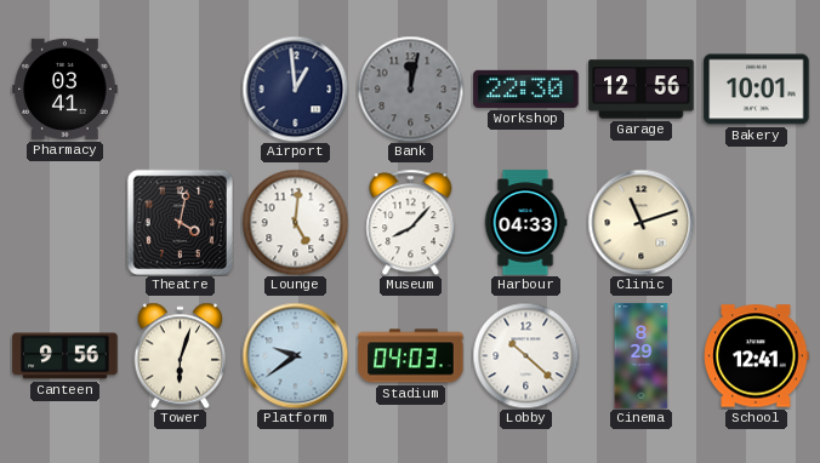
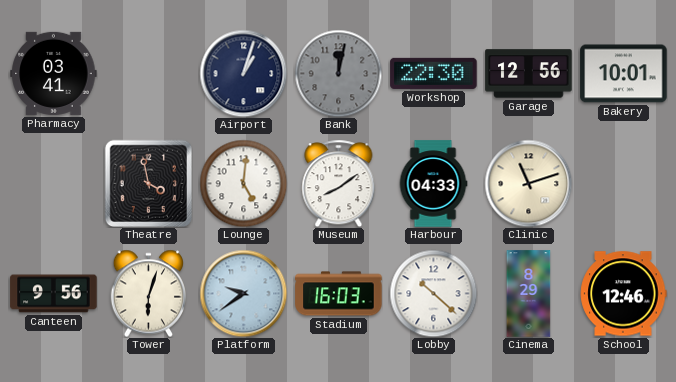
Airport: 12:59 -> 1:03 (243, 73)
Theatre: 4:02 -> 3:58 (148, 183)
Museum: 8:07 -> 8:09 (339, 183)
Stadium: 04:03 -> 16:03 (339, 294)
School: 12:41 -> 12:46 (624, 294)
